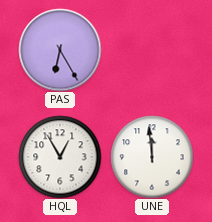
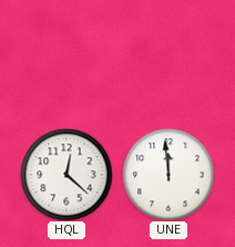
PAS: 6:25 -> none (60, 50)
HQL: 12:55 -> 12:22 (67, 175)
